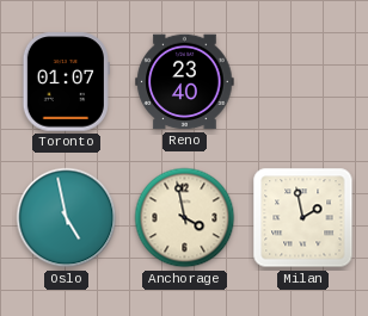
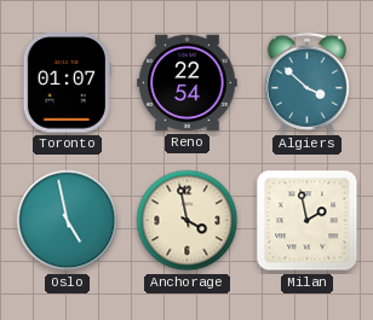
Reno: 23:40 -> 22:54 (188, 83)
Algiers: none -> 3:52 (306, 82)
